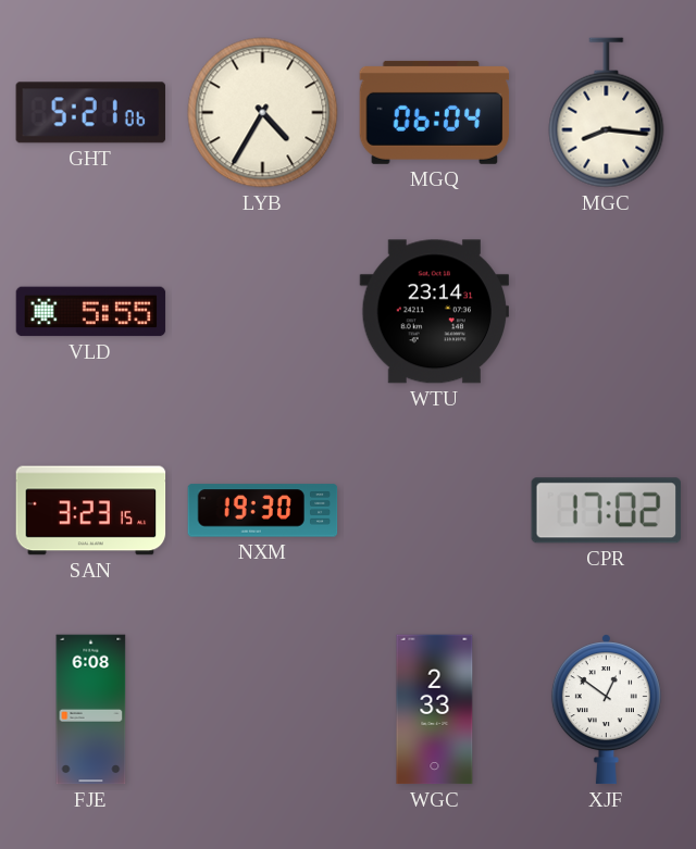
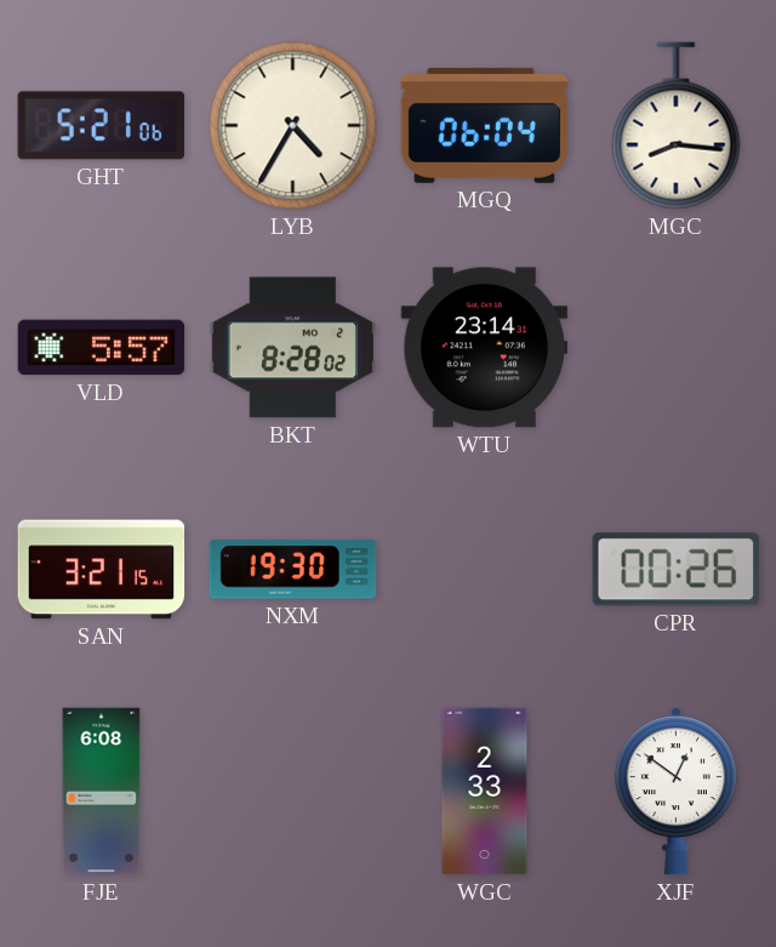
VLD: 5:55 -> 5:57 (102, 348)
BKT: none -> 8:28 (293, 348)
SAN: 3:23 -> 3:21 (102, 570)
CPR: 17:02 -> 00:26 (675, 570)
